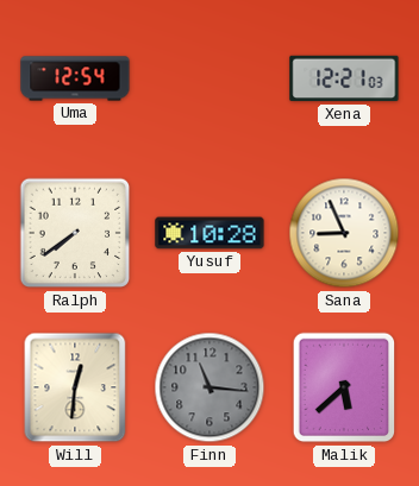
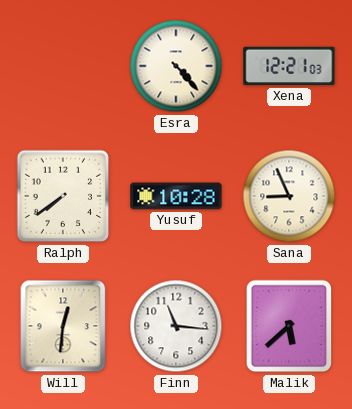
Uma: 12:54 -> none (75, 78)
Esra: none -> 4:23 (176, 66)
Finn dial: grey -> white (176, 326)
